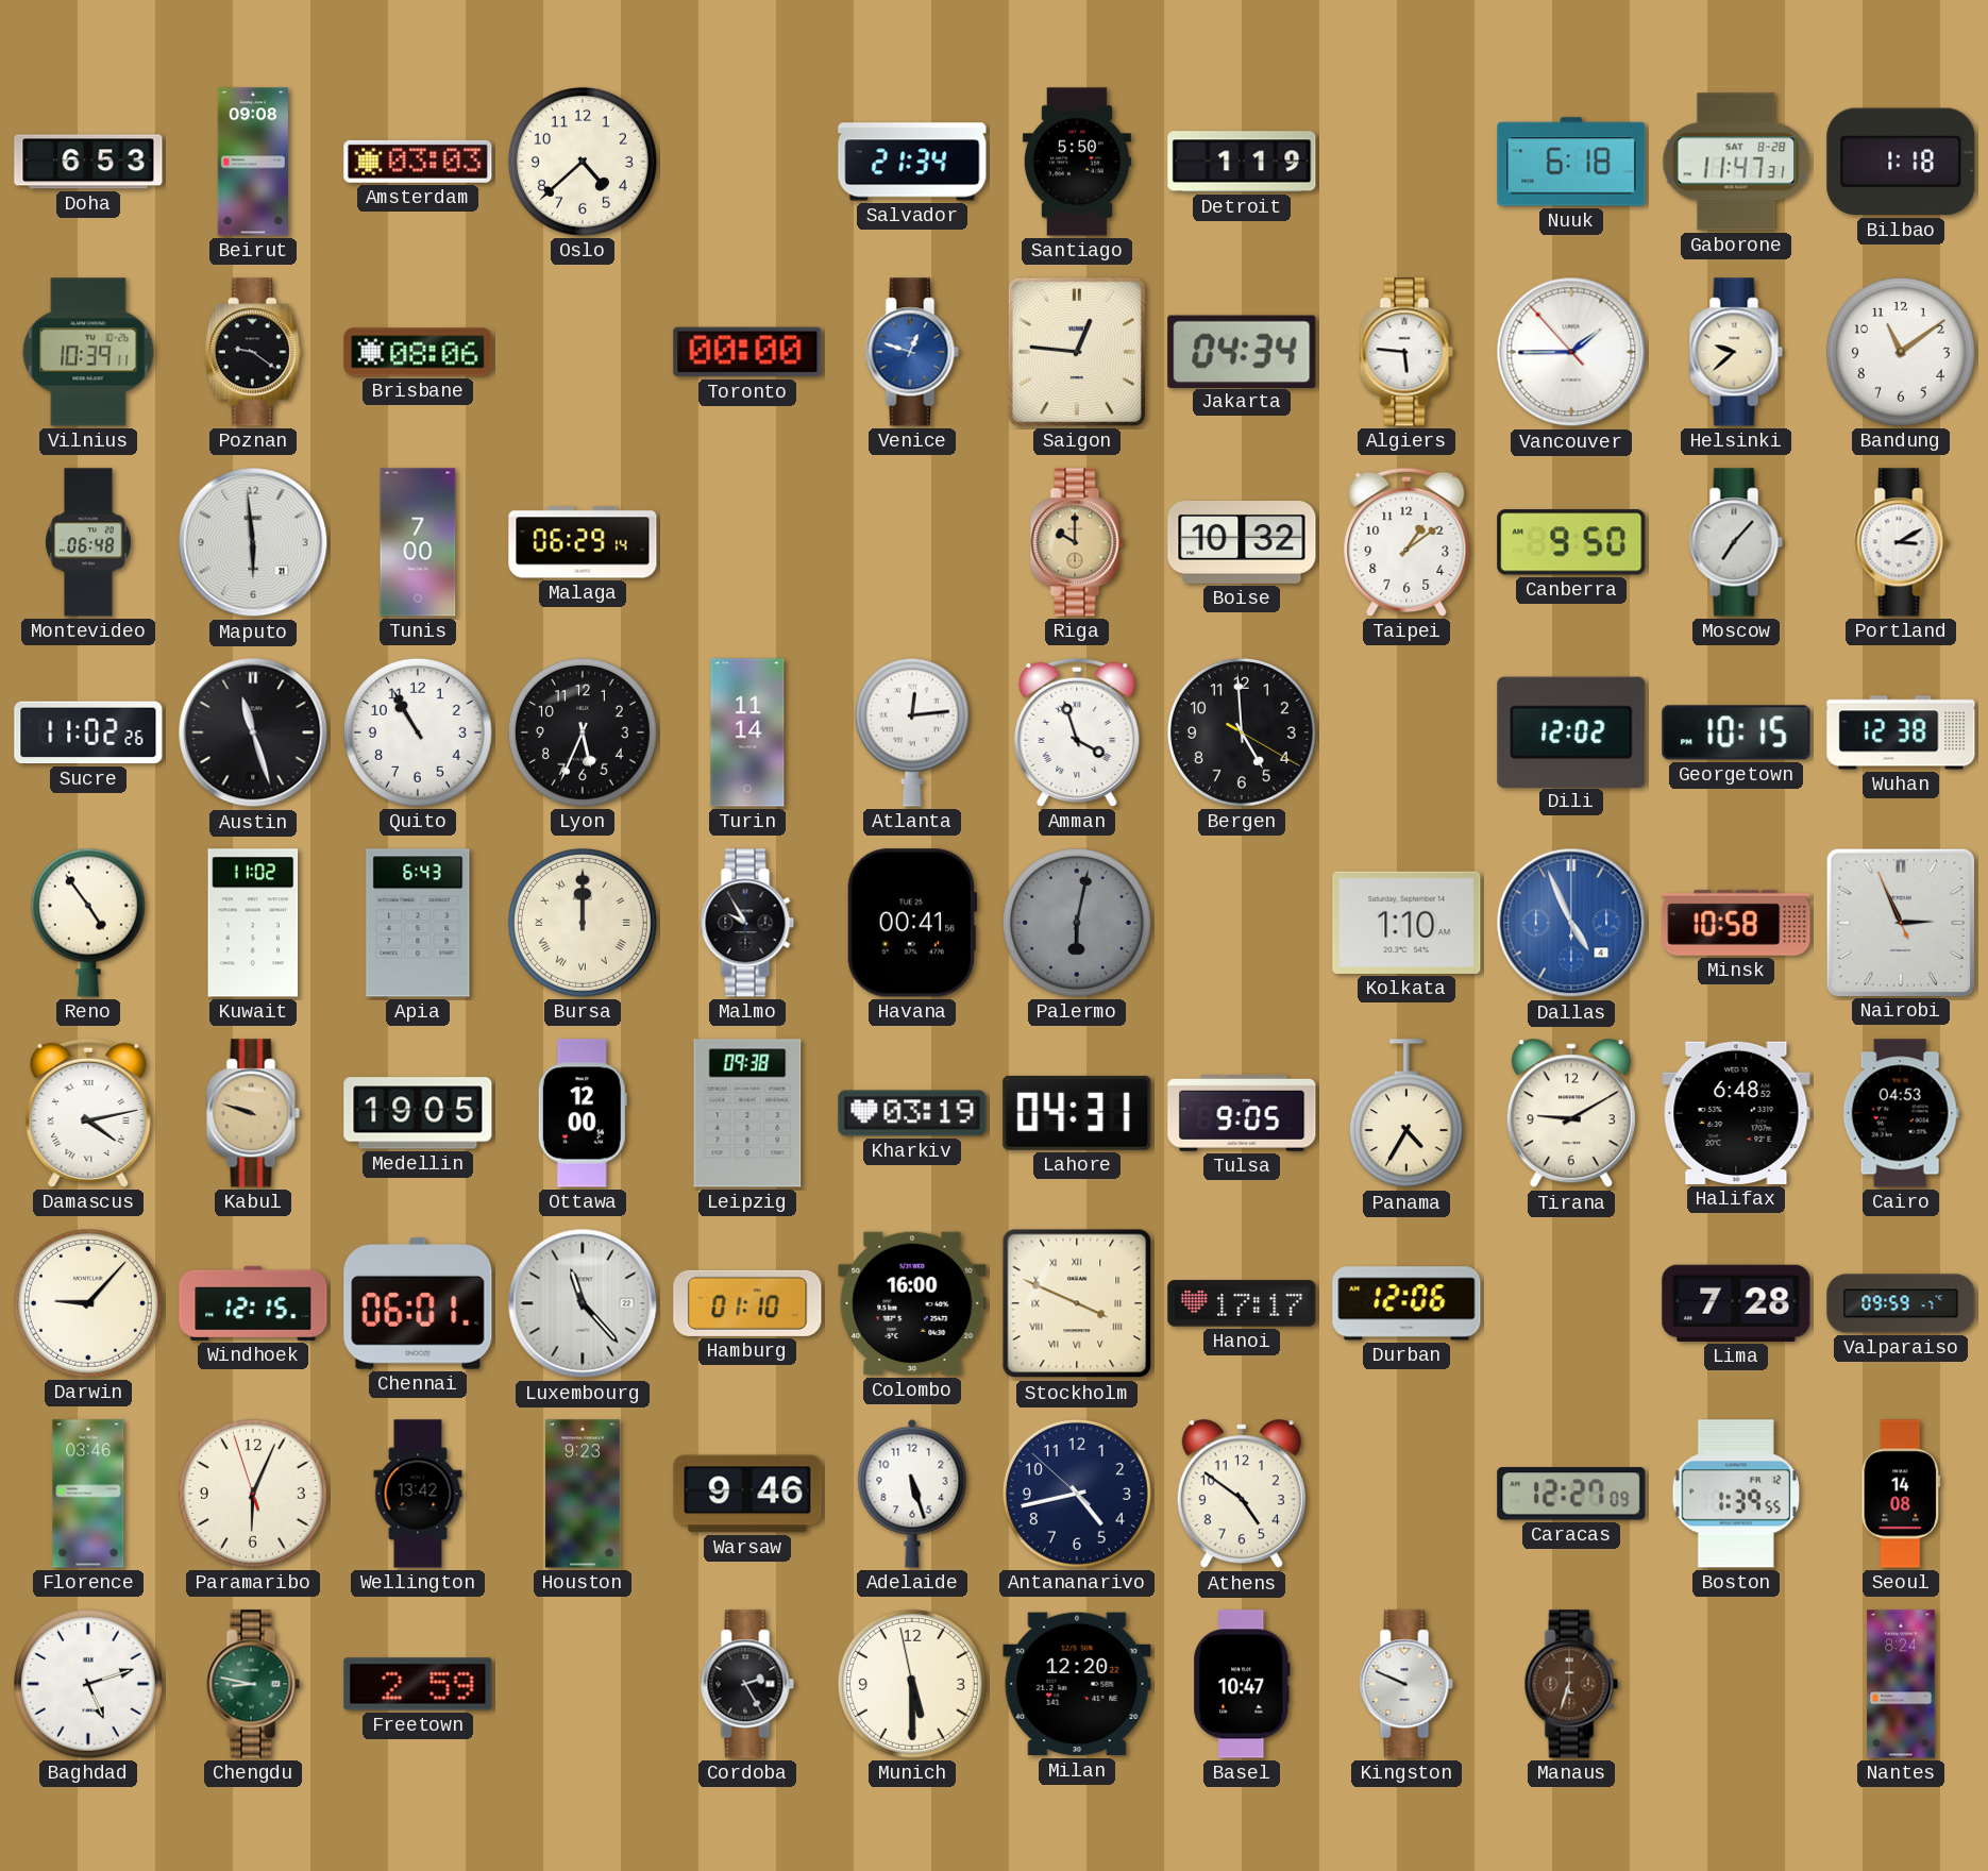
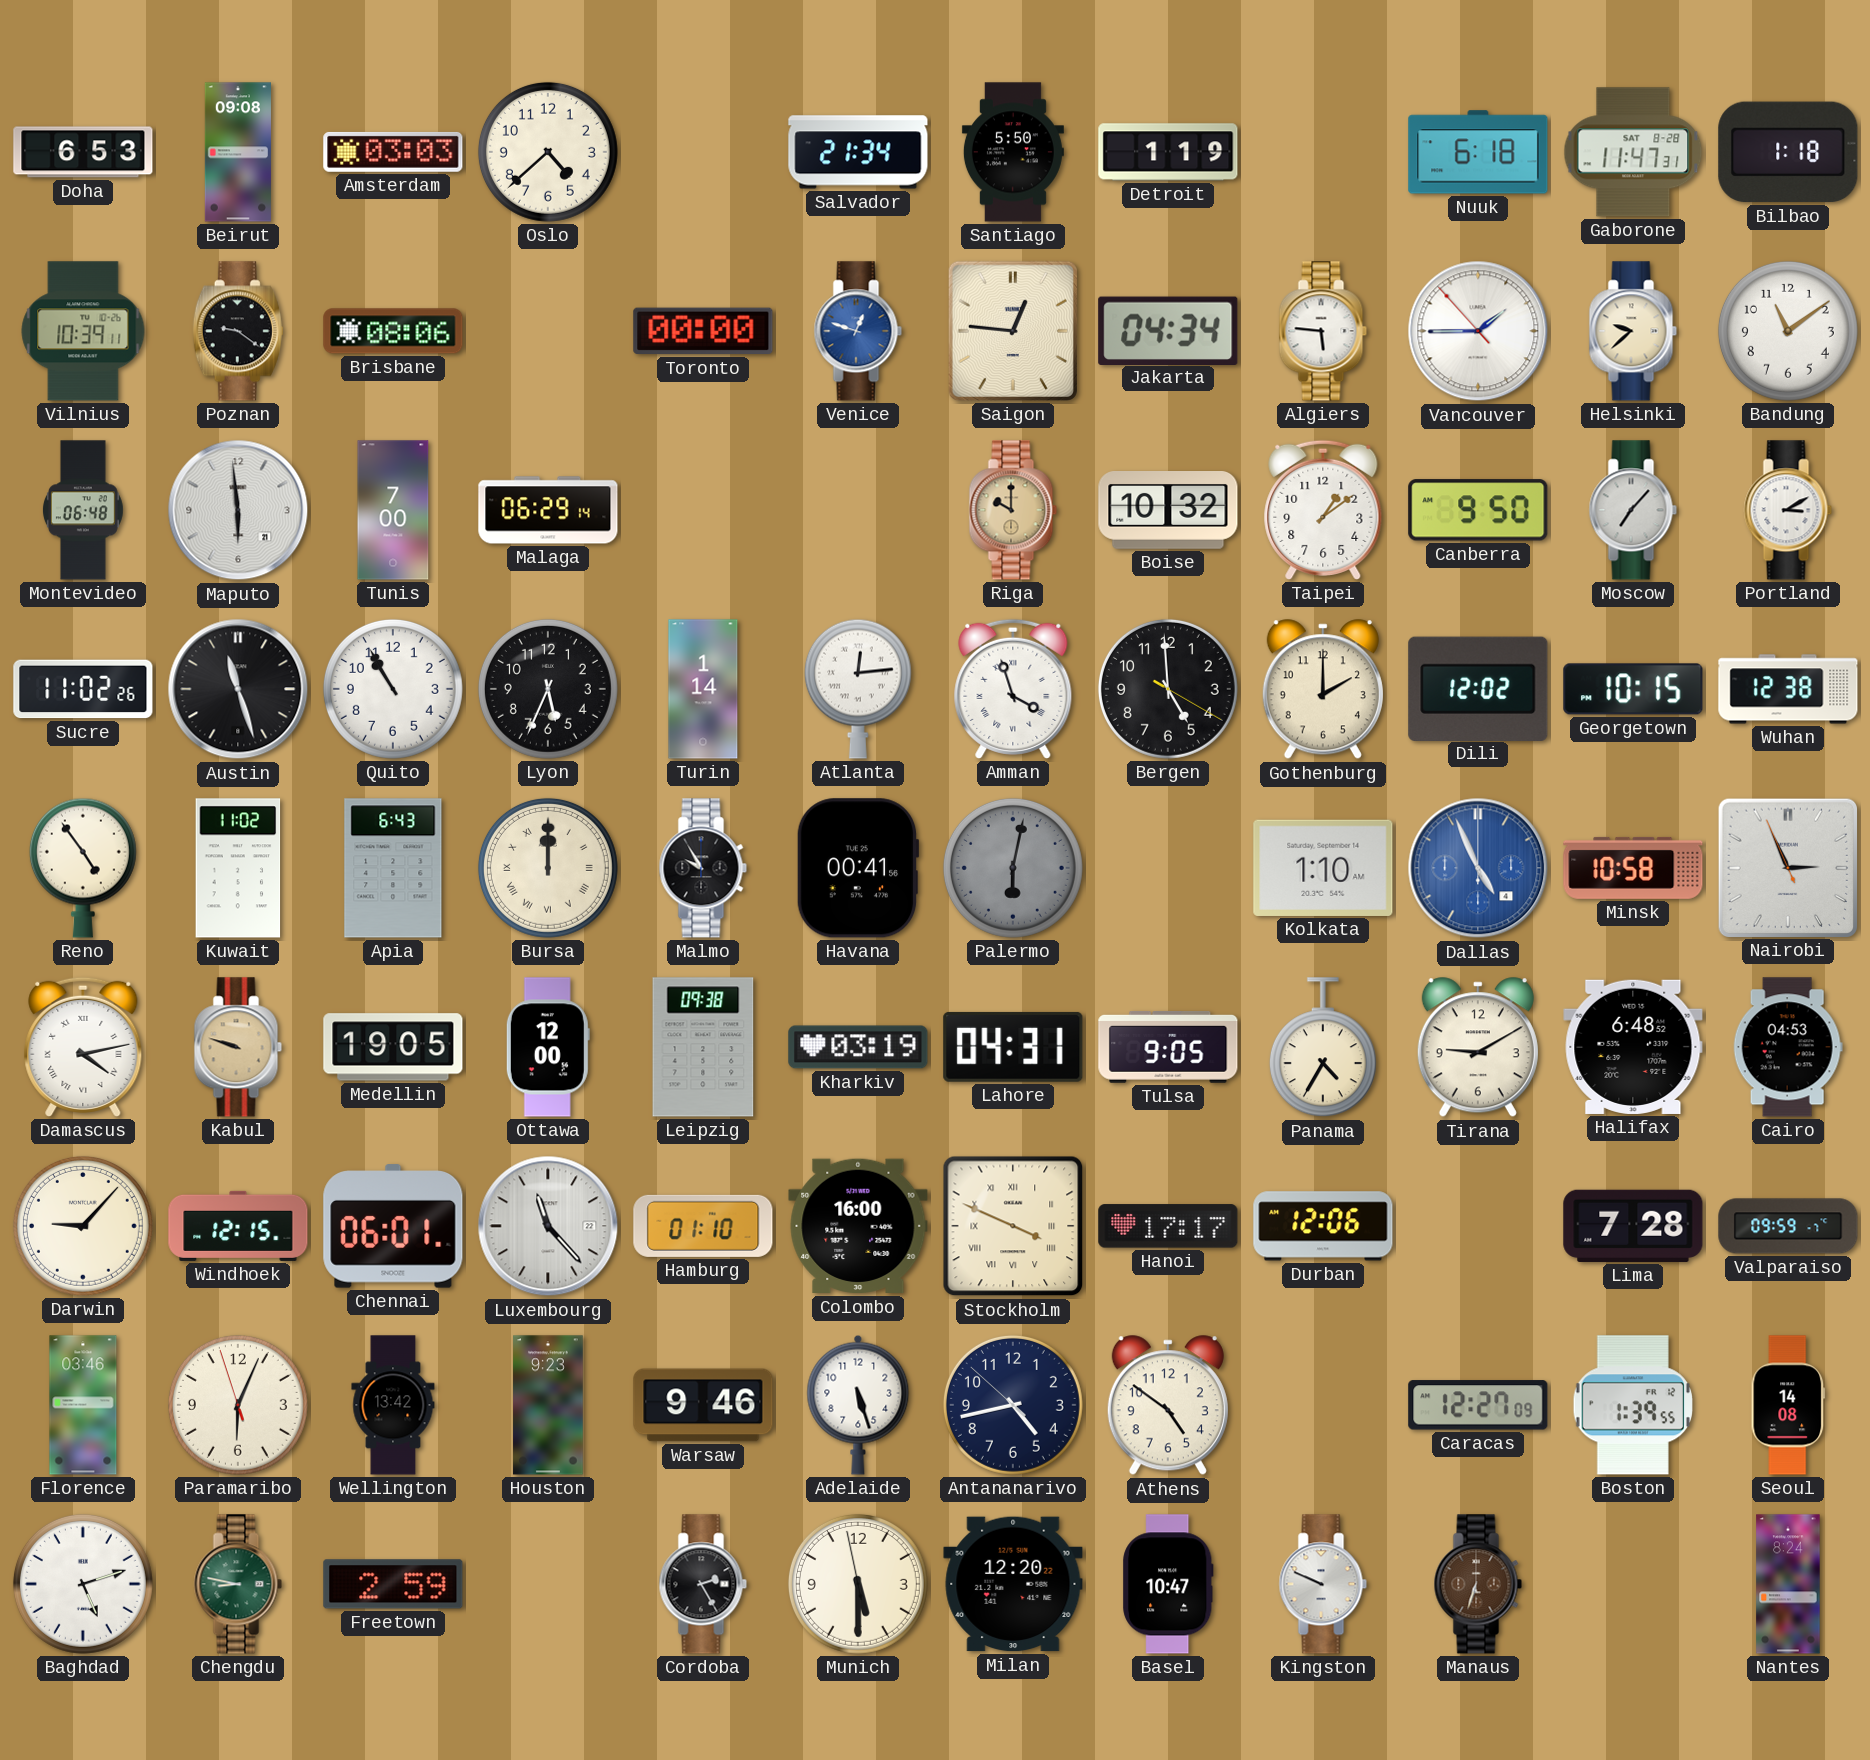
Turin: 11:14 -> 1:14 (703, 689)
Gothenburg: none -> 2:00 (1323, 690)
